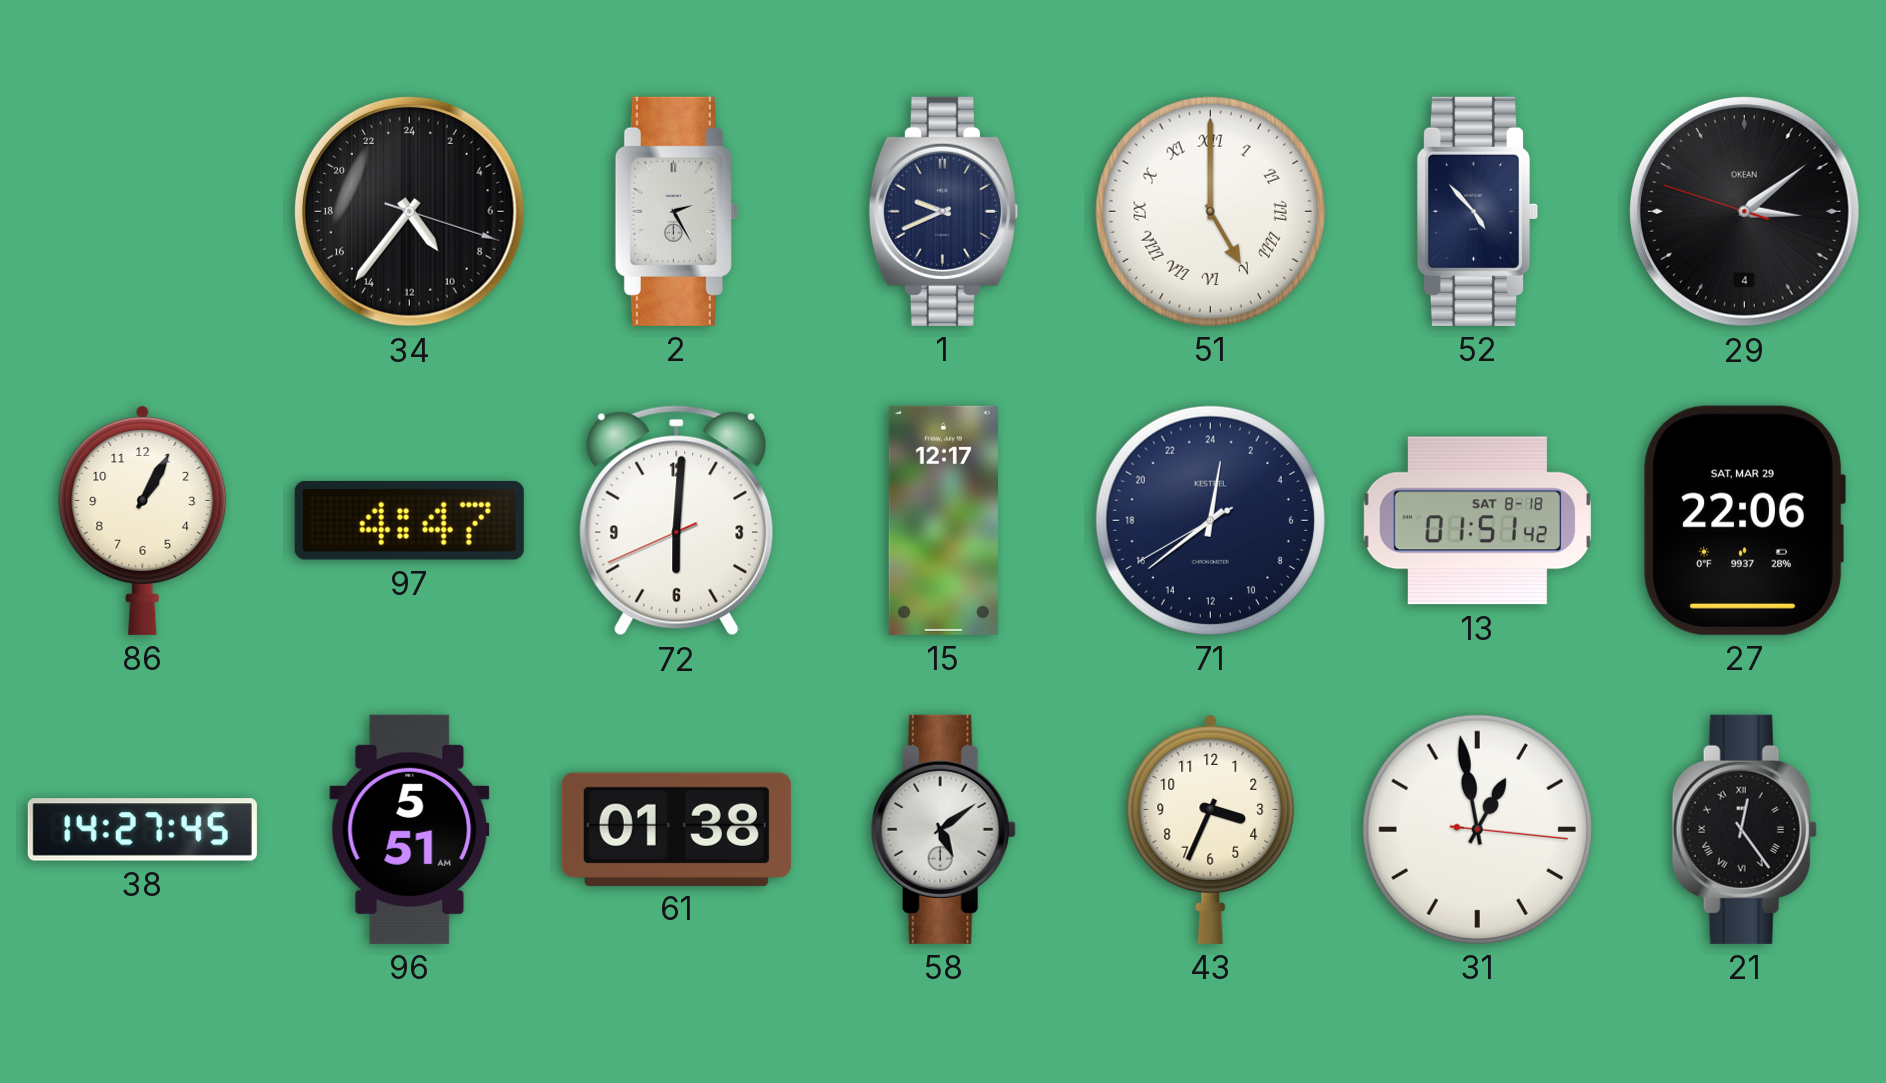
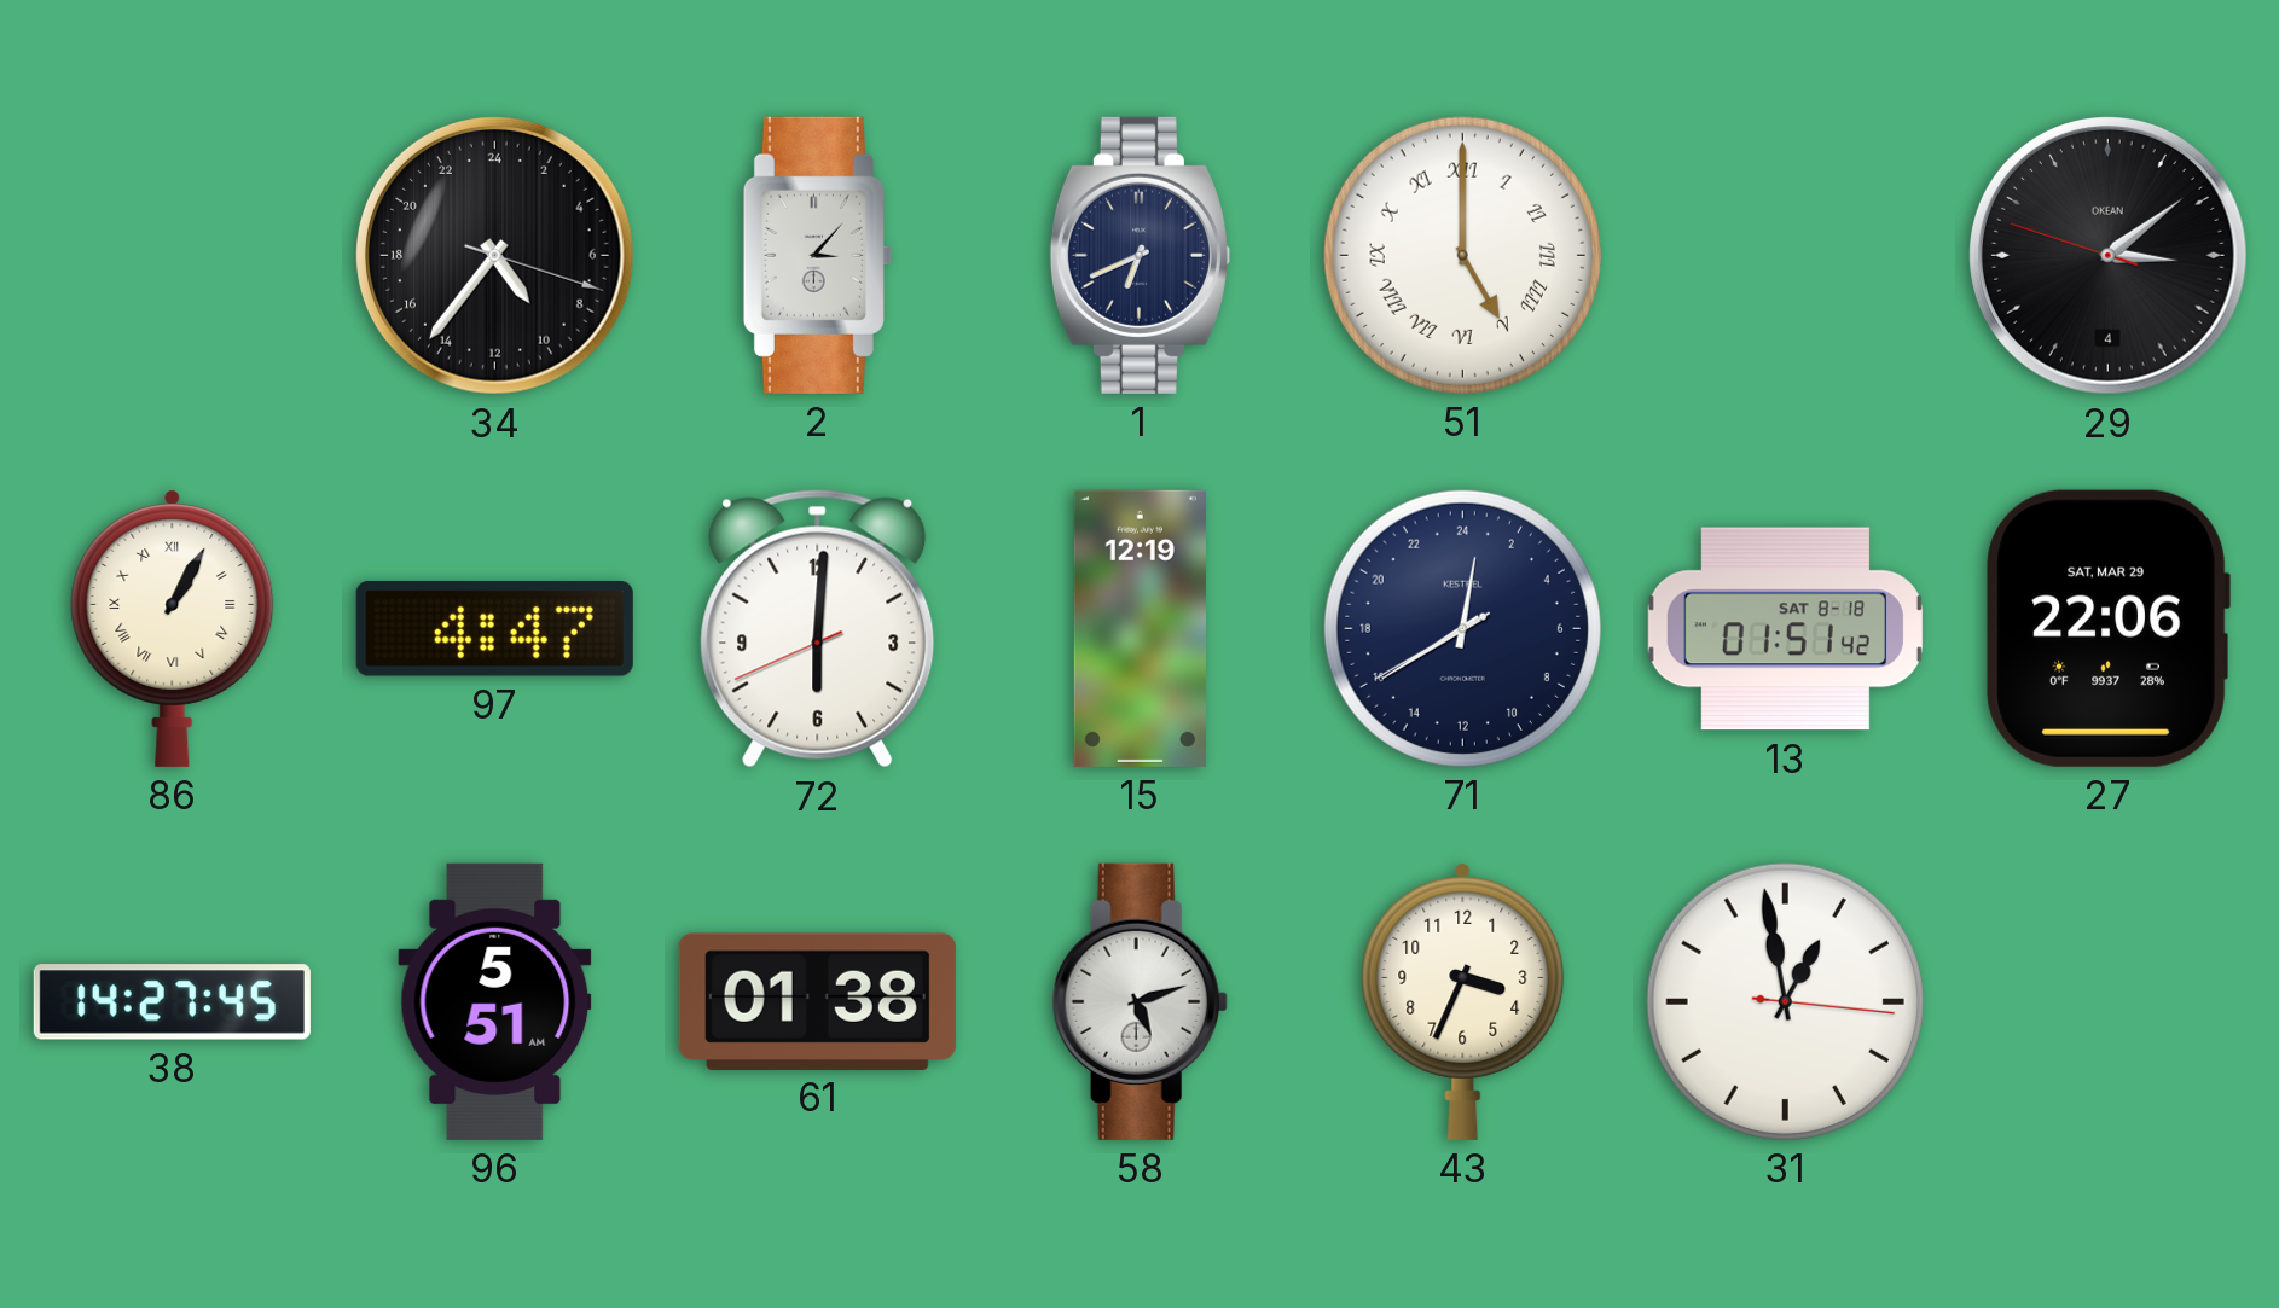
2: 2:25 -> 3:07 (817, 255)
1: 9:41 -> 6:41 (1139, 255)
52: 4:53 -> none (1477, 211)
86 numerals: Arabic -> Roman (173, 629)
15: 12:17 -> 12:19 (1139, 628)
71: 0:38 -> 0:39 (1462, 628)
58: 5:09 -> 5:12 (1139, 1001)
21: 12:24 -> none (1744, 829)
